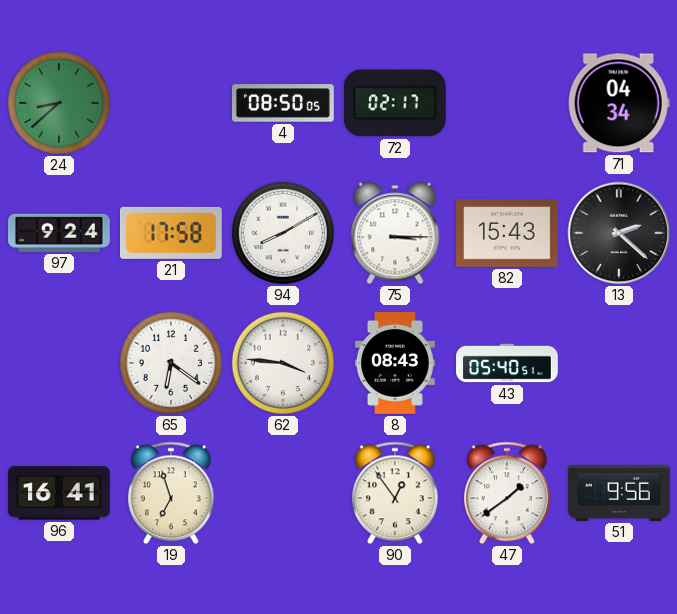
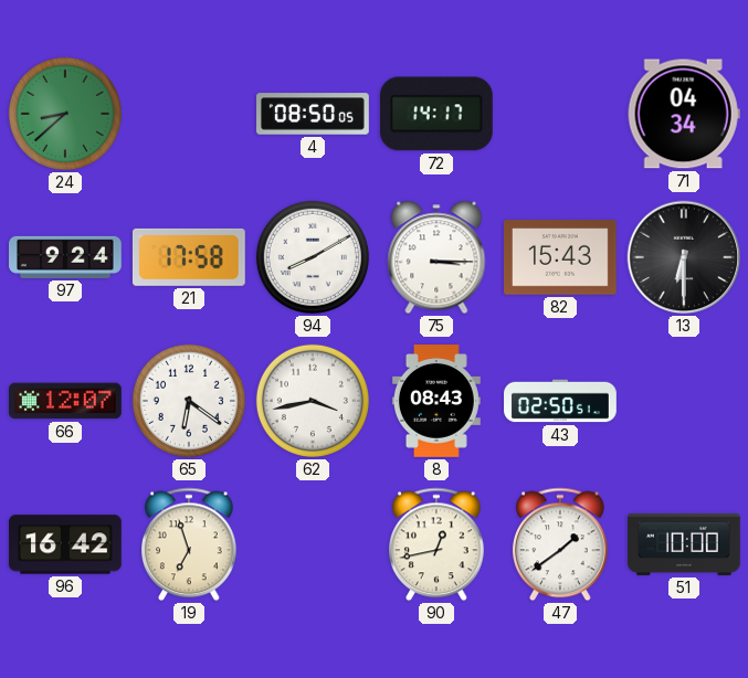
72: 02:17 -> 14:17 (436, 114)
13: 2:22 -> 6:30 (684, 257)
66: none -> 12:07 (66, 401)
62: 3:46 -> 3:43 (313, 401)
43: 05:40 -> 02:50 (560, 401)
96: 16:41 -> 16:42 (66, 544)
90: 12:54 -> 12:43 (438, 544)
51: 9:56 -> 10:00 (685, 544)
